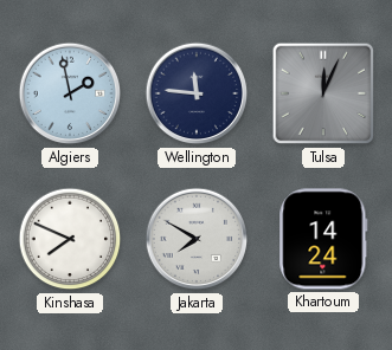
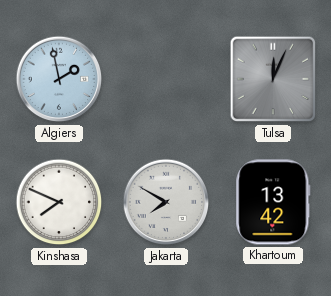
Wellington: 11:46 -> none (197, 93)
Khartoum: 14:24 -> 13:42 (273, 202)
